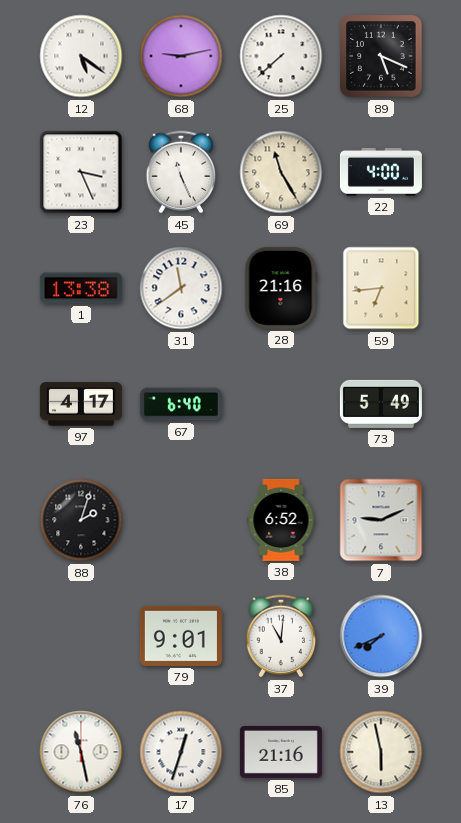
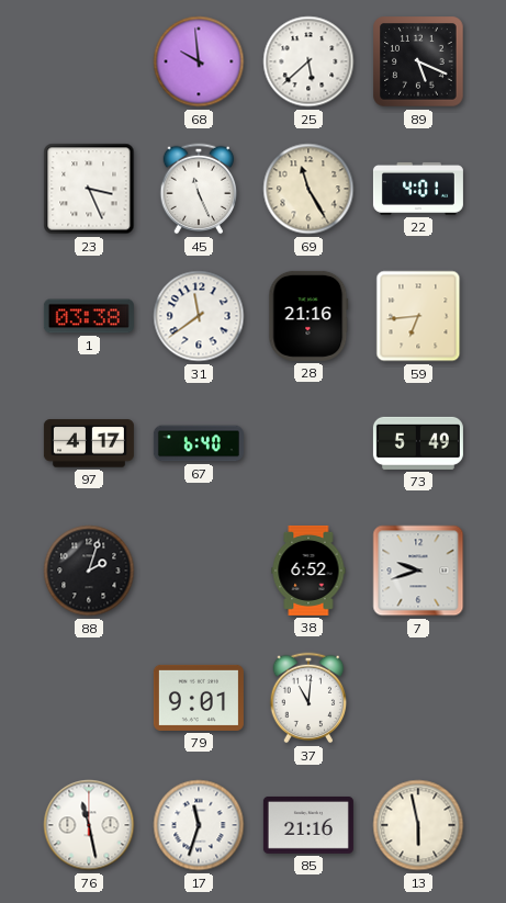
12: 5:21 -> none (81, 56)
68: 9:13 -> 9:59 (199, 61)
25: 7:38 -> 5:38 (308, 61)
22: 4:00 -> 4:01 (418, 189)
1: 13:38 -> 03:38 (89, 316)
7: 9:11 -> 9:42 (418, 571)
39: 7:41 -> none (381, 636)
17: 12:33 -> 11:33 (199, 825)
